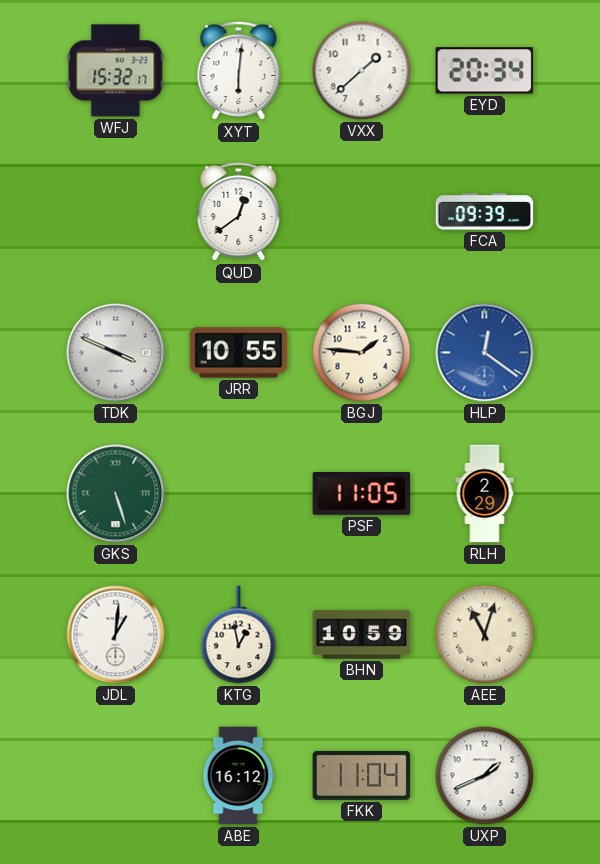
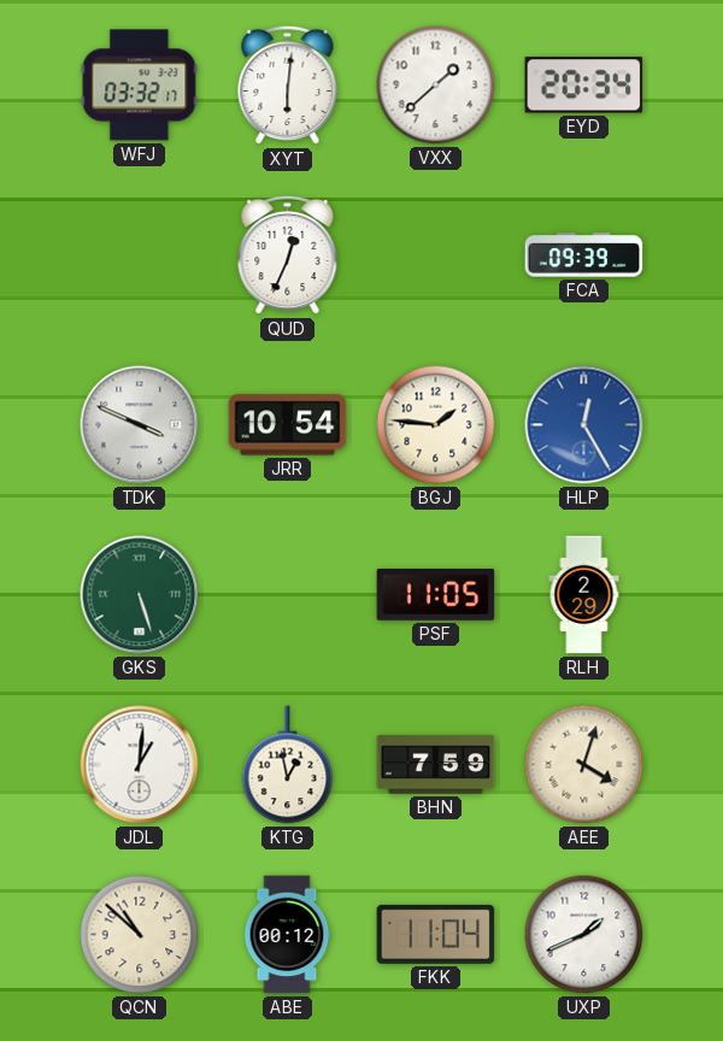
WFJ: 15:32 -> 03:32 (140, 86)
QUD: 12:39 -> 12:34 (288, 255)
JRR: 10:55 -> 10:54 (288, 425)
HLP: 12:21 -> 12:25 (584, 425)
BHN: 10:59 -> 7:59 (436, 765)
AEE: 11:03 -> 4:03 (584, 765)
QCN: none -> 10:52 (140, 935)
ABE: 16:12 -> 00:12 (287, 935)
